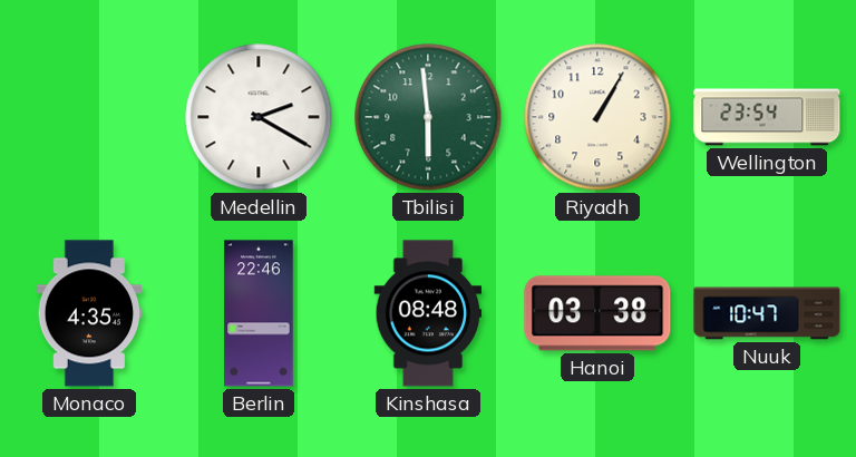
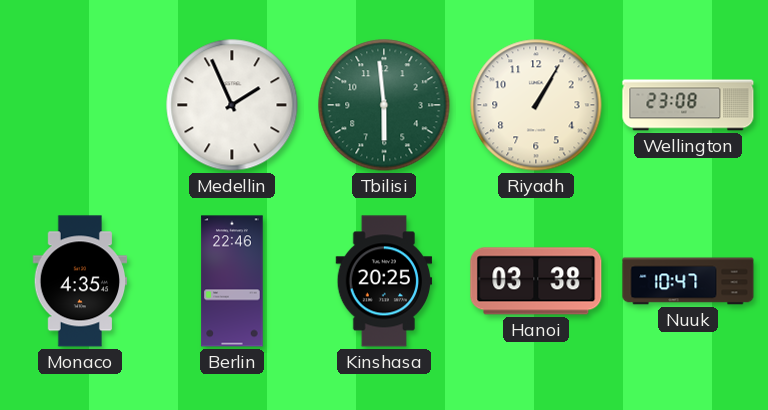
Medellin: 2:20 -> 1:56 (232, 105)
Wellington: 23:54 -> 23:08 (688, 105)
Kinshasa: 08:48 -> 20:25 (384, 281)
